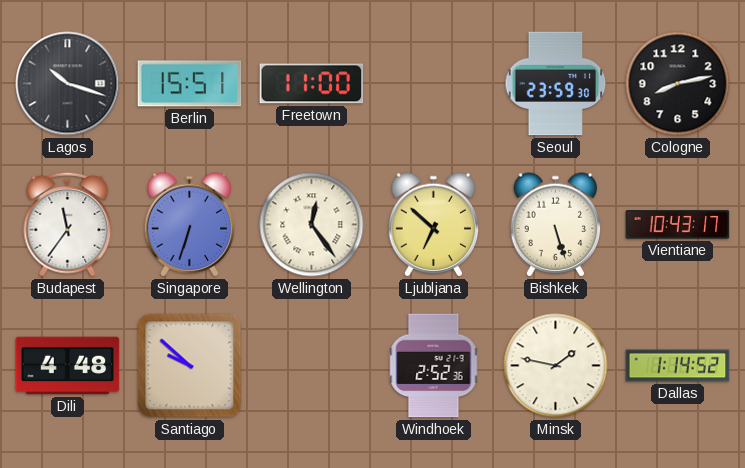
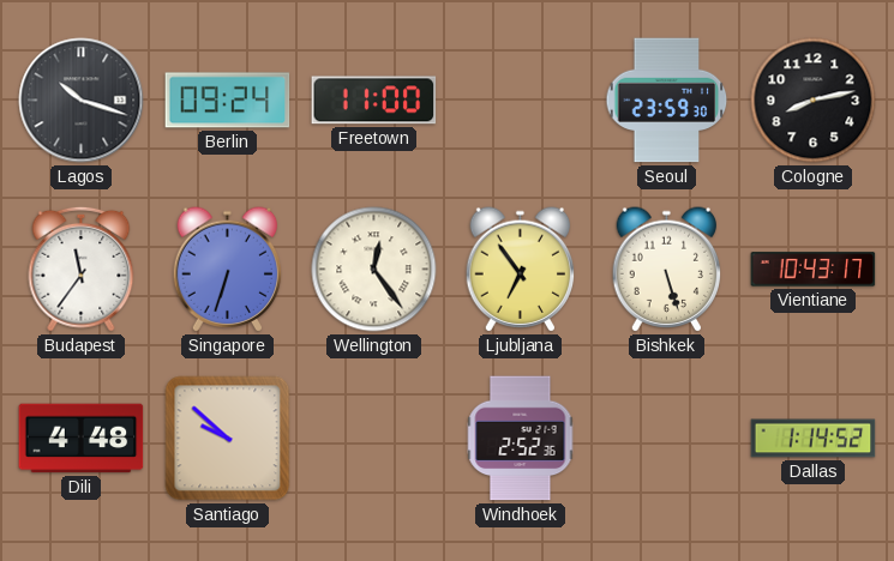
Berlin: 15:51 -> 09:24 (228, 101)
Ljubljana: 6:52 -> 6:54 (521, 270)
Minsk: 1:47 -> none (556, 366)
